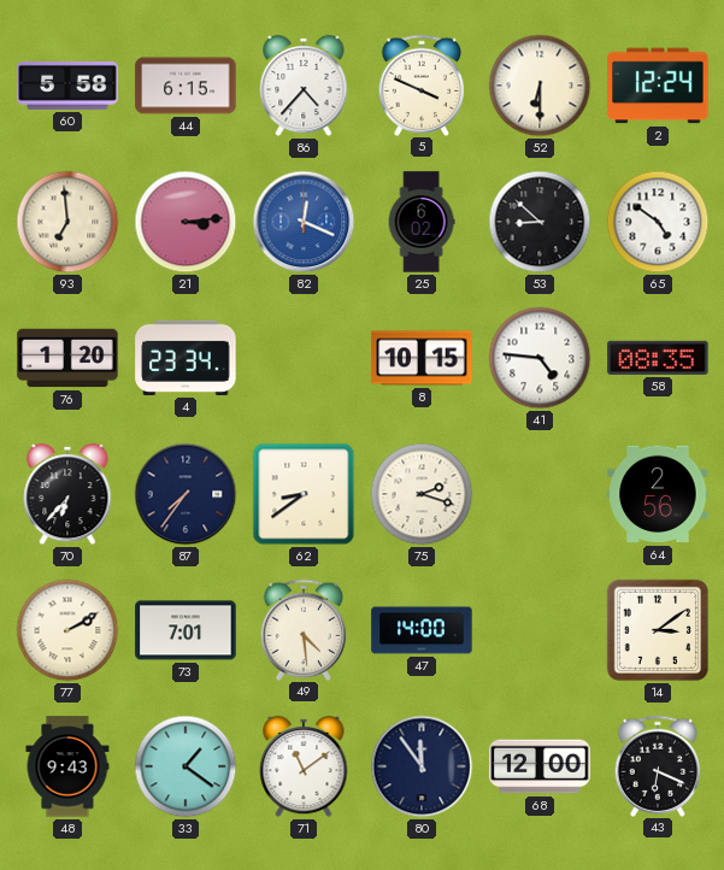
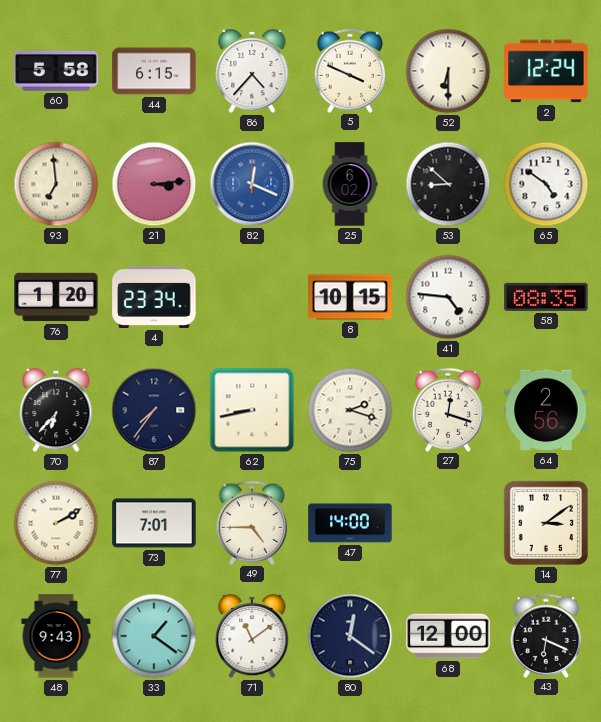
62: 8:39 -> 8:43 (252, 410)
27: none -> 12:18 (448, 409)
49: 4:29 -> 4:45 (252, 522)
80: 11:54 -> 12:21 (350, 636)
